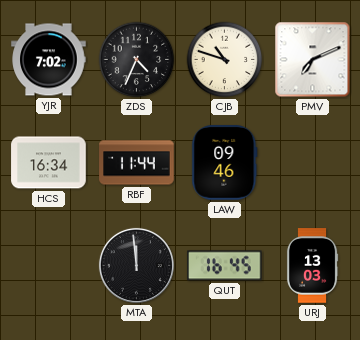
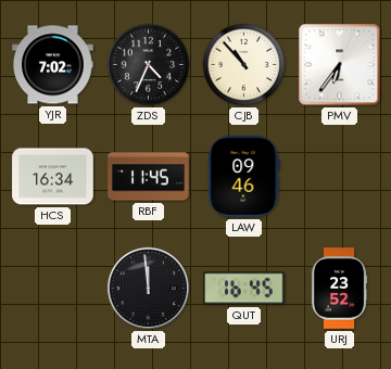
CJB: 10:48 -> 10:53 (244, 65)
PMV: 7:11 -> 6:36 (340, 65)
RBF: 11:44 -> 11:45 (149, 177)
URJ: 13:03 -> 23:52 (339, 289)
